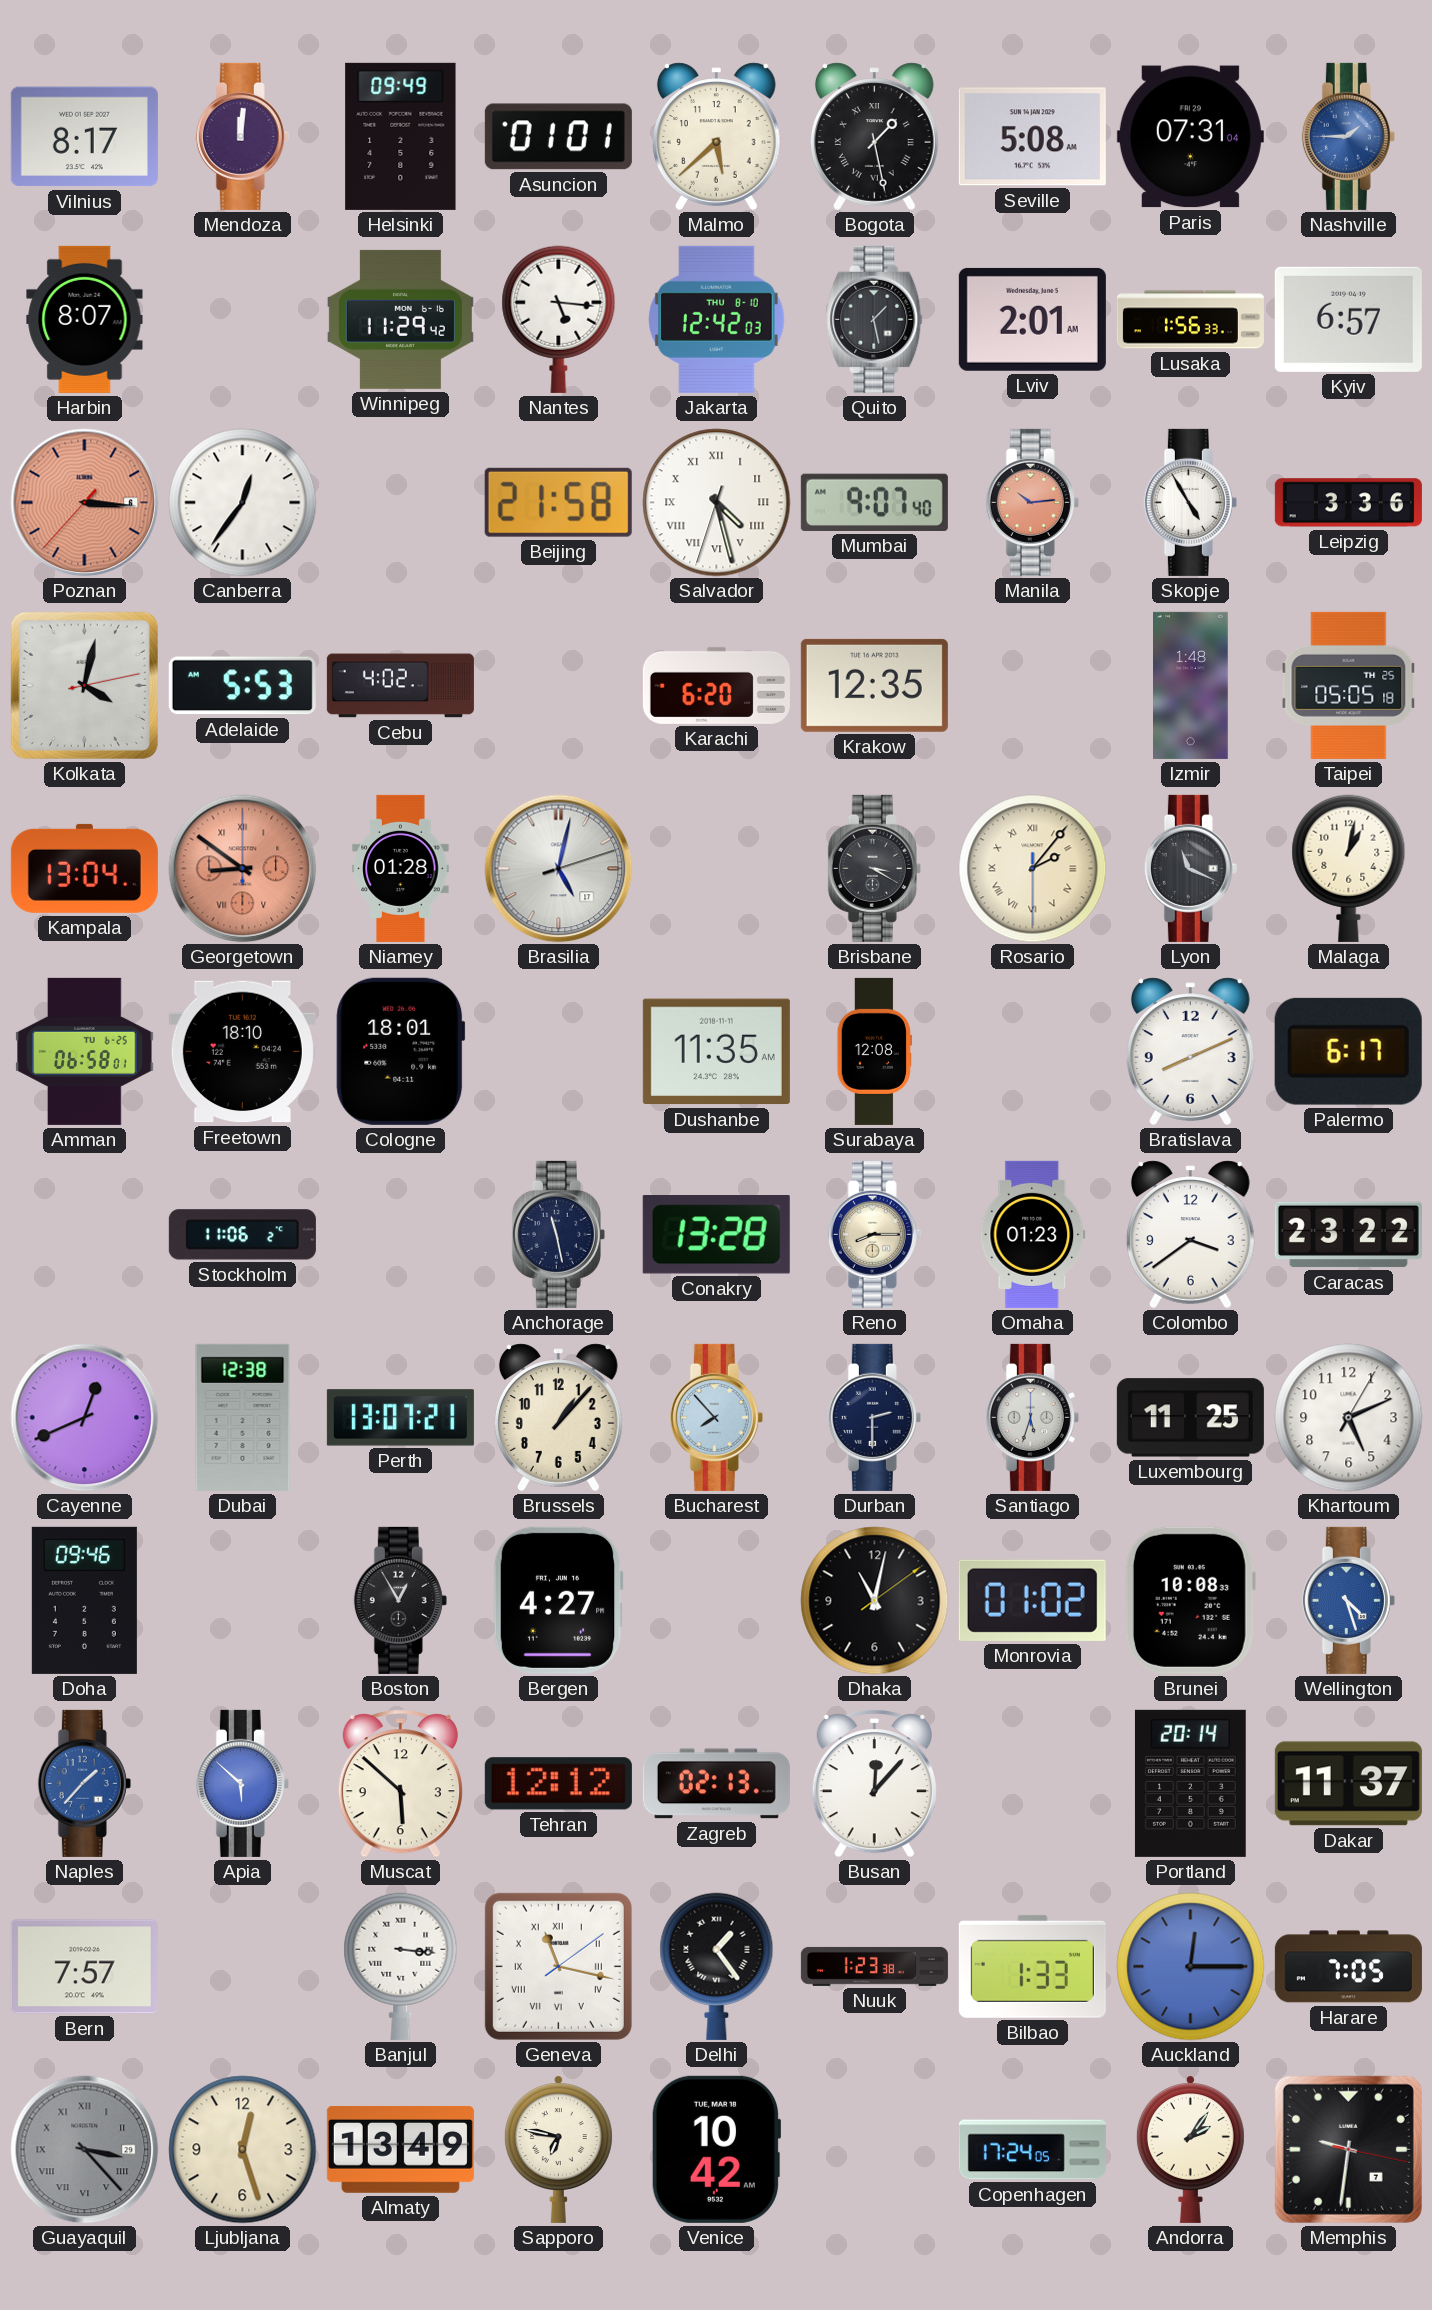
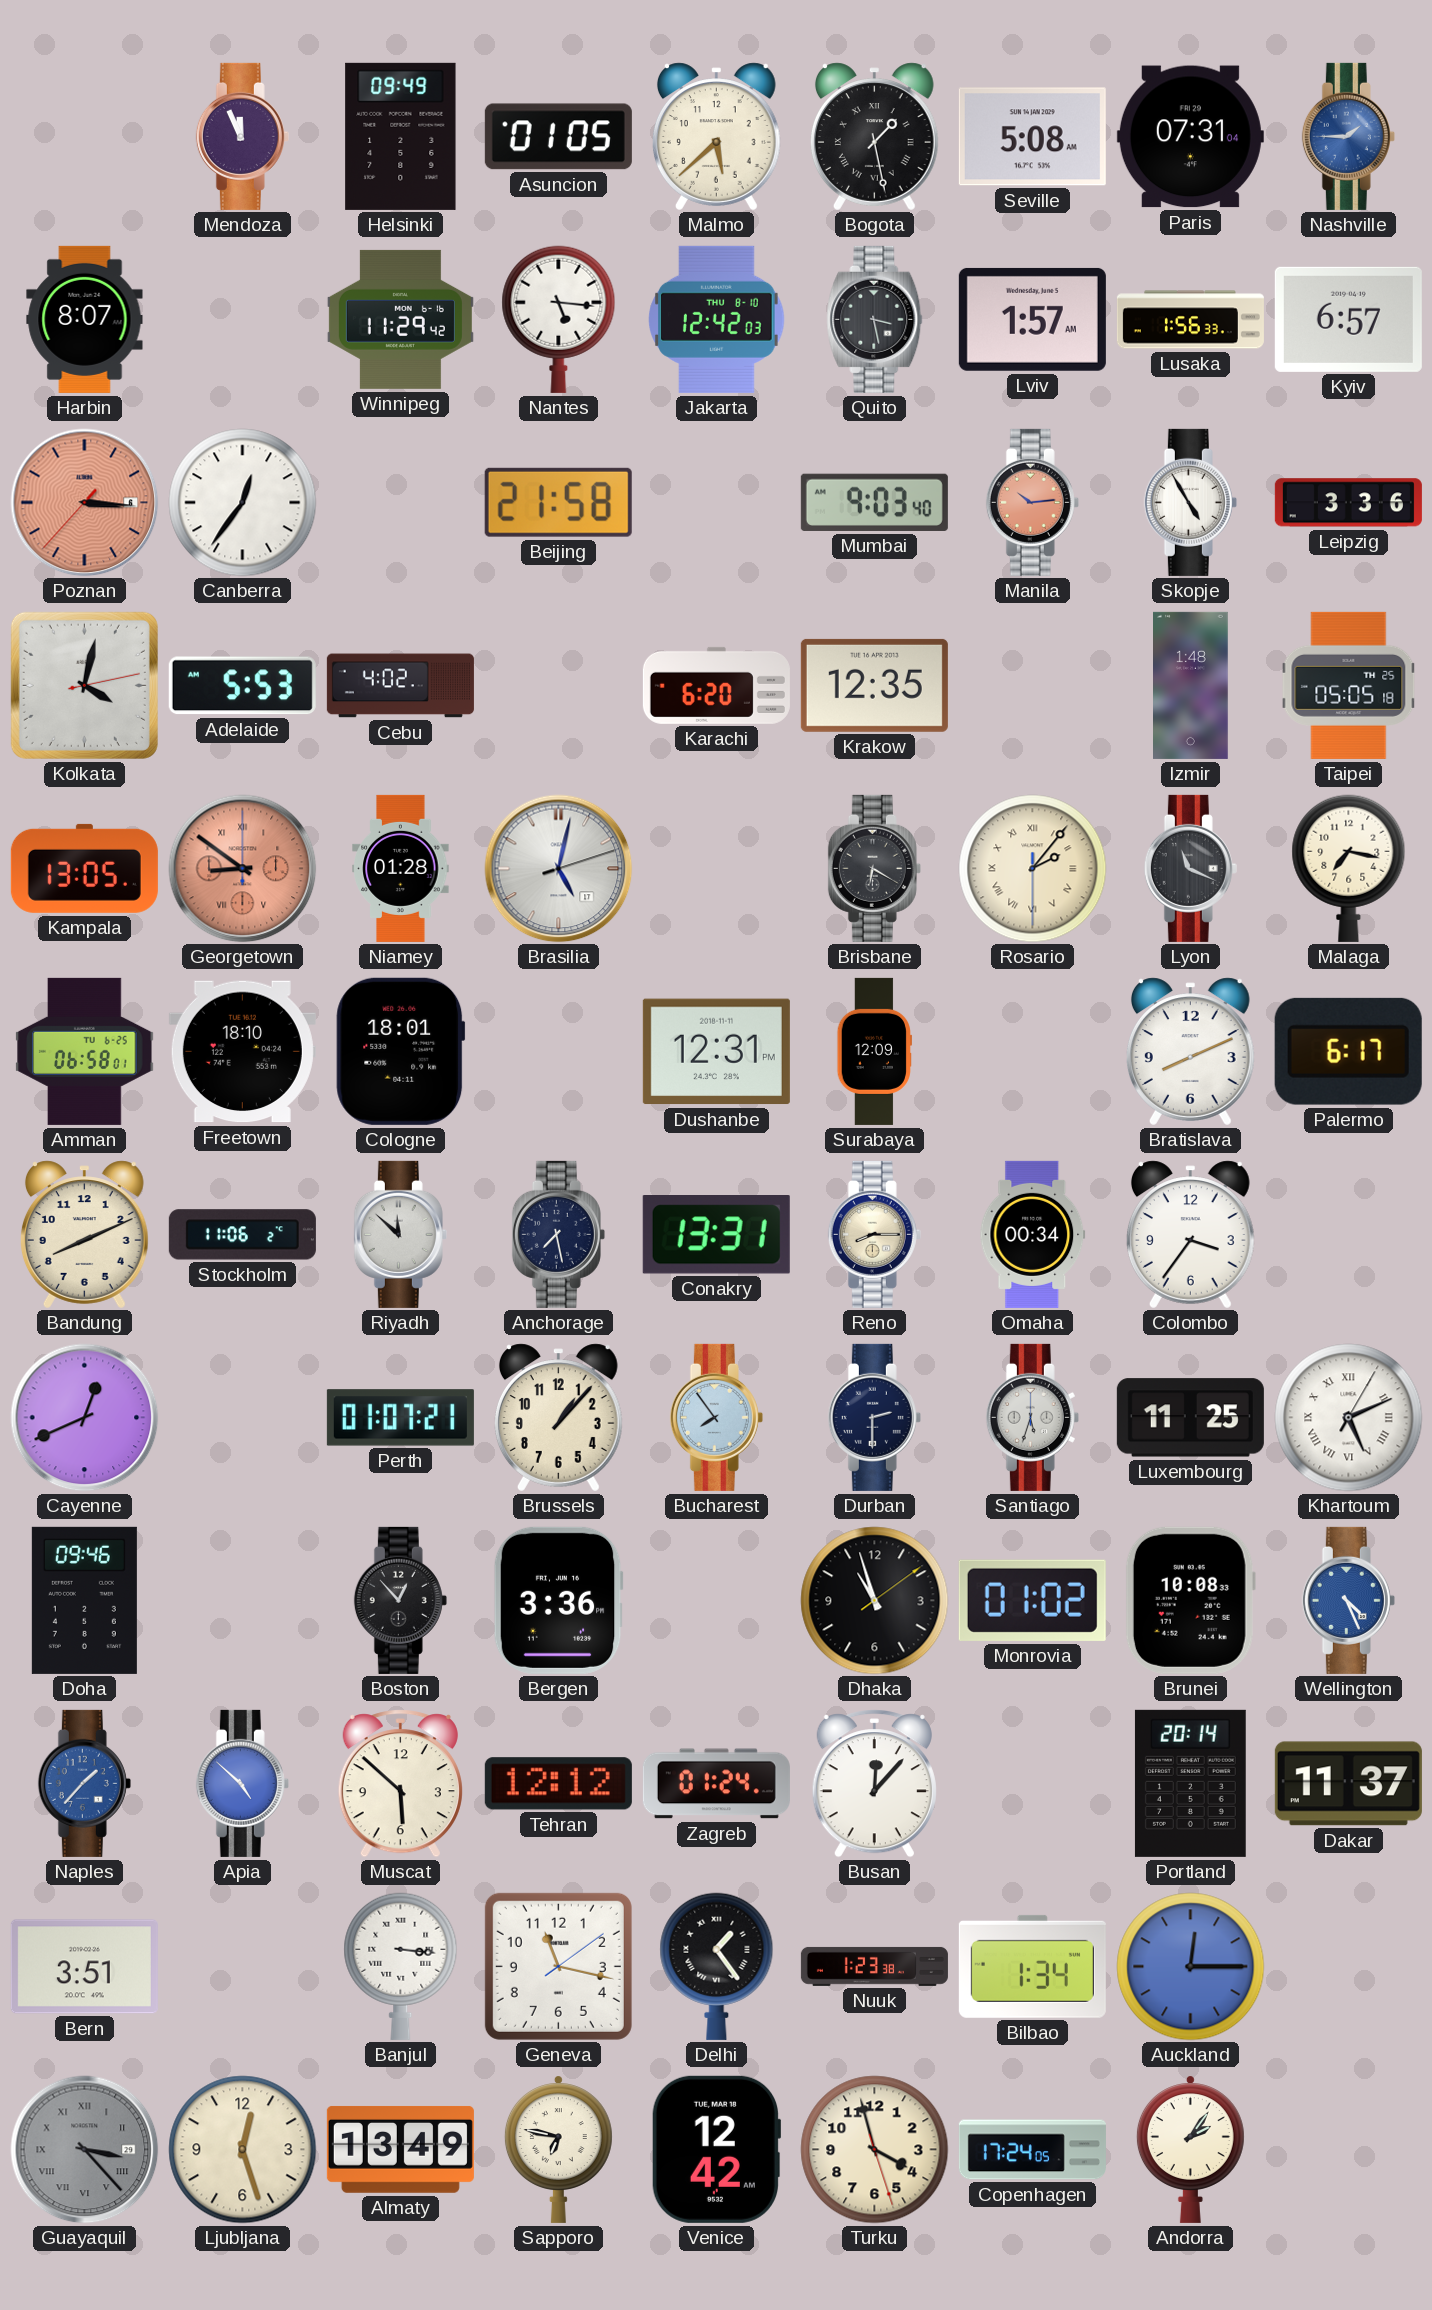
Vilnius: 8:17 -> none (84, 137)
Mendoza: 12:01 -> 11:56 (242, 136)
Asuncion: 01:01 -> 01:05 (558, 137)
Quito: 1:28 -> 3:28 (875, 319)
Lviv: 2:01 -> 1:57 (1032, 319)
Salvador: 4:27 -> none (717, 503)
Mumbai: 9:07 -> 9:03 (874, 502)
Kampala: 13:04 -> 13:05 (84, 868)
Brisbane: 3:20 -> 6:20 (874, 868)
Malaga: 1:02 -> 7:17 (1349, 868)
Dushanbe: 11:35 -> 12:31 (716, 1052)
Surabaya: 12:08 -> 12:09 (874, 1051)
Bandung: none -> 8:11 (84, 1235)
Riyadh: none -> 11:52 (400, 1234)
Anchorage: 11:28 -> 7:28 (558, 1234)
Conakry: 13:28 -> 13:31 (716, 1235)
Omaha: 01:23 -> 00:34 (1033, 1234)
Colombo: 3:39 -> 3:36 (1190, 1235)
Caracas: 23:22 -> none (1348, 1235)
Dubai: 12:38 -> none (243, 1417)
Perth: 13:07 -> 01:07 (400, 1418)
Bucharest: 7:53 -> 7:54 (716, 1417)
Khartoum numerals: Arabic -> Roman (1349, 1418)
Boston: 12:55 -> 12:53 (400, 1600)
Bergen: 4:27 -> 3:36 (558, 1600)
Dhaka: 11:02 -> 10:57 (875, 1601)
Wellington: 4:27 -> 4:26 (1348, 1600)
Apia: 5:52 -> 4:52 (242, 1783)
Zagreb: 02:13 -> 01:24 (716, 1784)
Bern: 7:57 -> 3:51 (84, 1967)
Geneva numerals: Roman -> Arabic (558, 1966)
Bilbao: 1:33 -> 1:34 (1032, 1966)
Harare: 7:05 -> none (1348, 1967)
Venice: 10:42 -> 12:42 (715, 2149)
Turku: none -> 3:57 (875, 2150)
Memphis: 9:31 -> none (1348, 2149)
